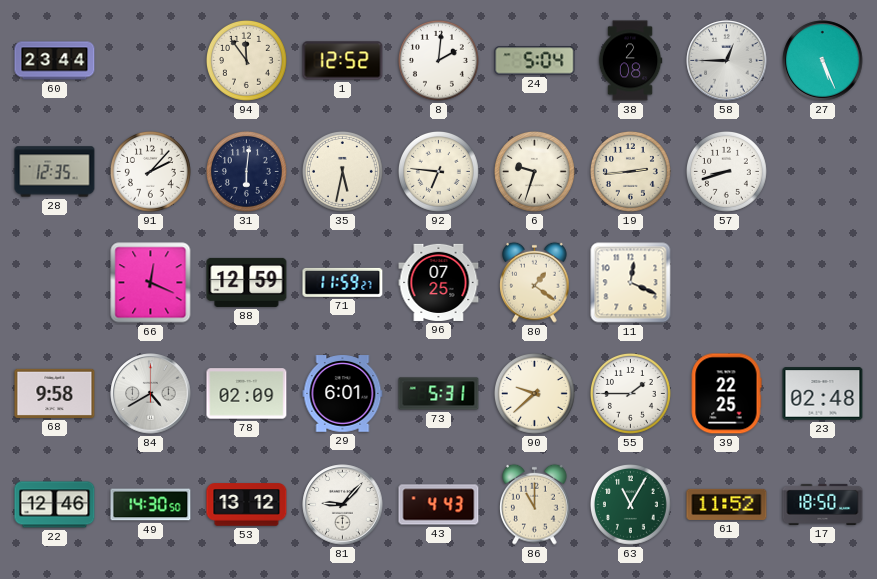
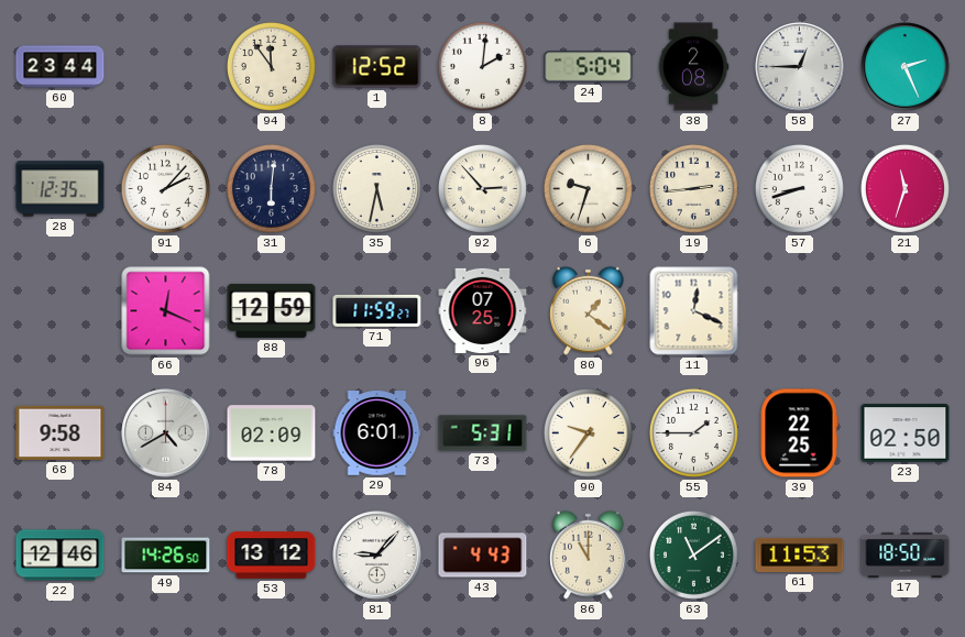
27: 5:26 -> 2:26 (906, 67)
92: 6:46 -> 2:53 (482, 188)
21: none -> 11:33 (904, 188)
90: 9:38 -> 9:36 (588, 432)
23: 02:48 -> 02:50 (906, 433)
49: 14:30 -> 14:26 (166, 556)
63: 11:05 -> 11:09 (693, 554)
61: 11:52 -> 11:53 (800, 554)
